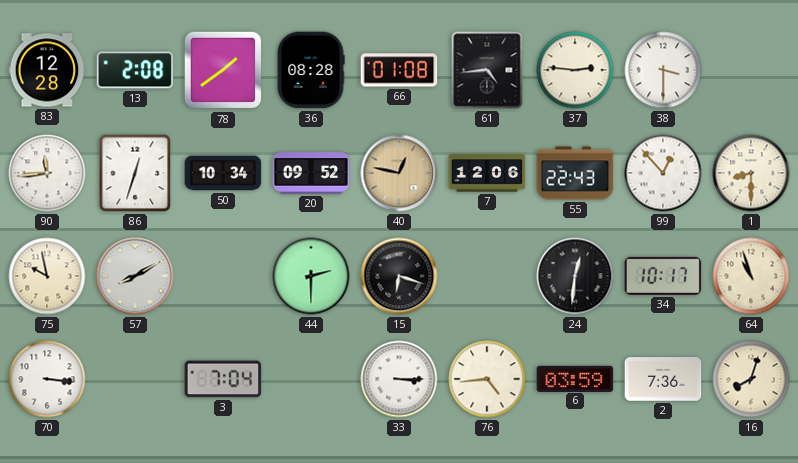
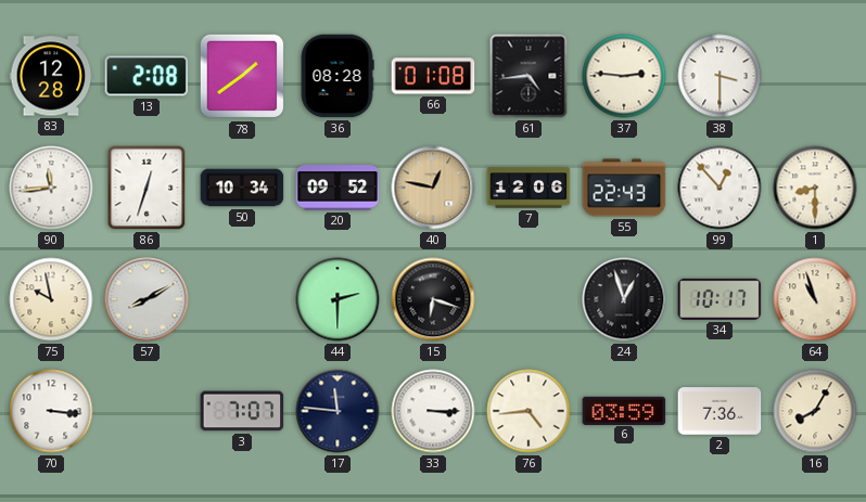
24: 12:31 -> 12:57 (624, 299)
3: 7:04 -> 7:07 (242, 411)
17: none -> 11:46 (338, 411)
16: 8:03 -> 8:05 (815, 411)
